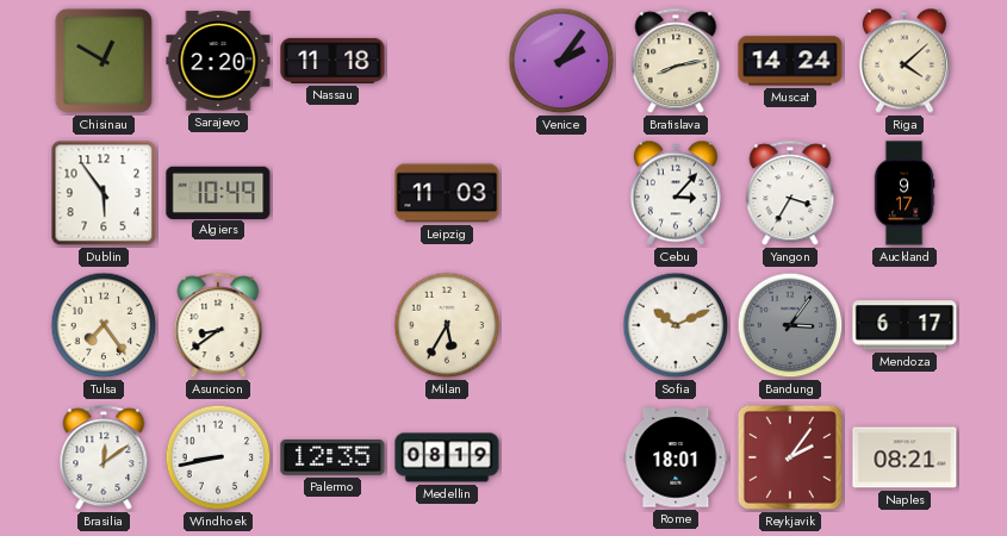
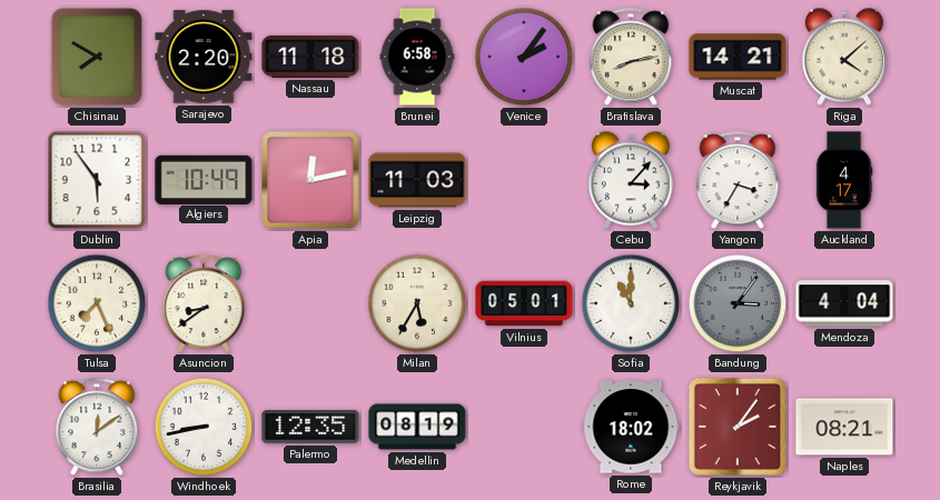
Chisinau: 12:50 -> 7:50 (97, 57)
Brunei: none -> 6:58 (417, 57)
Muscat: 14:24 -> 14:21 (738, 57)
Apia: none -> 12:13 (310, 180)
Auckland: 9:17 -> 4:17 (844, 180)
Tulsa: 7:24 -> 7:26 (97, 303)
Vilnius: none -> 05:01 (524, 303)
Sofia: 10:11 -> 11:00 (631, 303)
Mendoza: 6:17 -> 4:04 (844, 303)
Rome: 18:01 -> 18:02 (631, 427)
